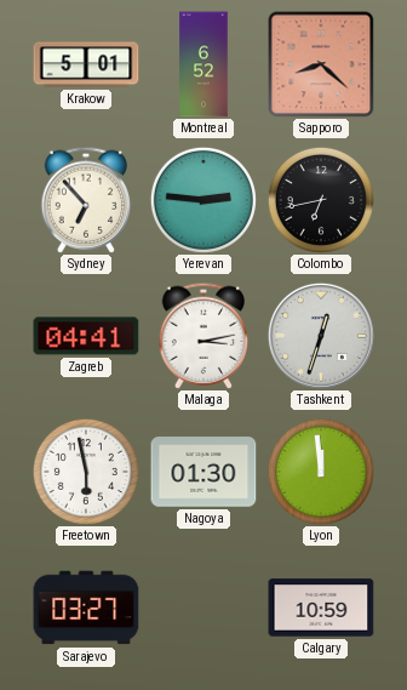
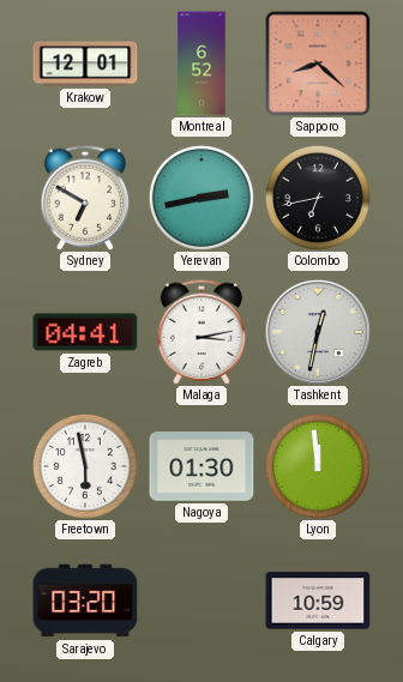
Krakow: 5:01 -> 12:01 (85, 64)
Sydney: 6:53 -> 6:50 (85, 198)
Yerevan: 2:46 -> 2:43 (201, 198)
Tashkent: 12:33 -> 12:32 (318, 332)
Sarajevo: 03:27 -> 03:20 (85, 600)
